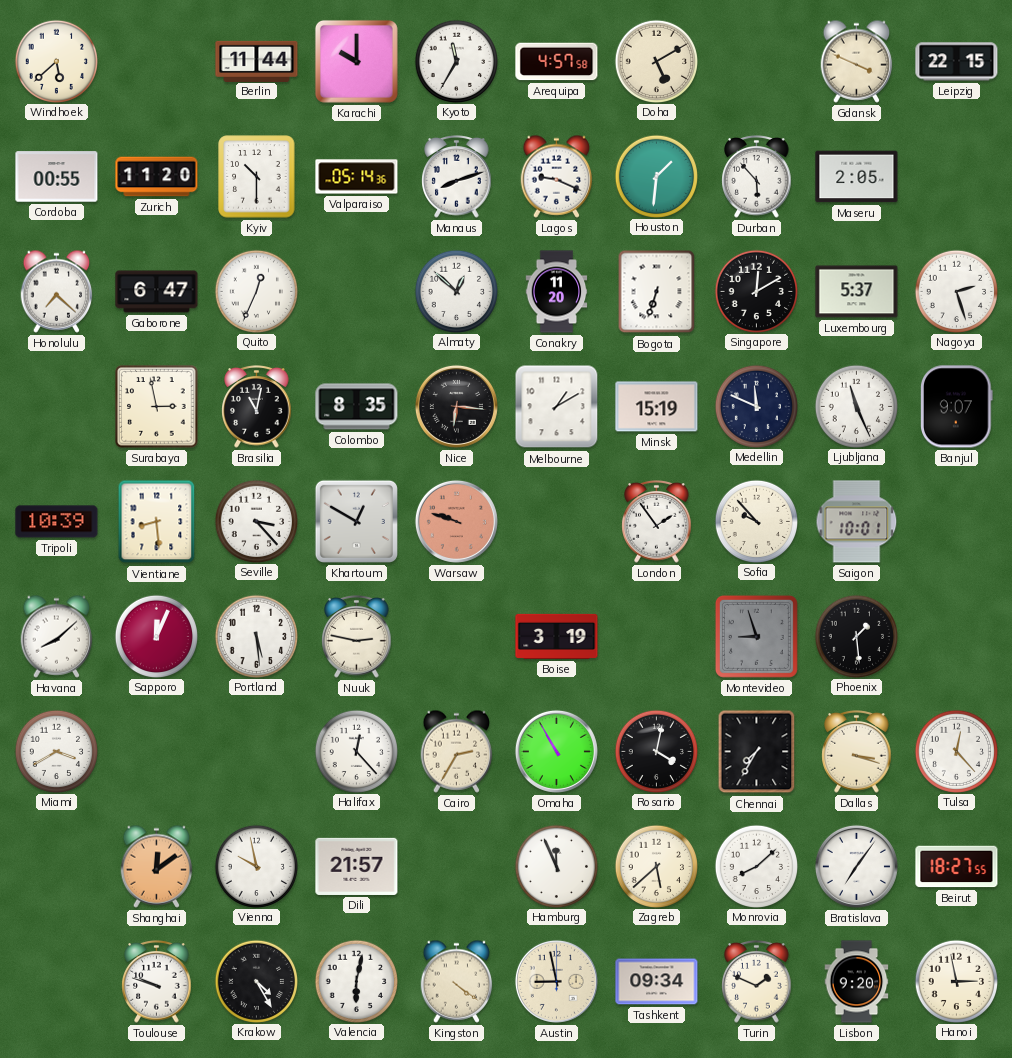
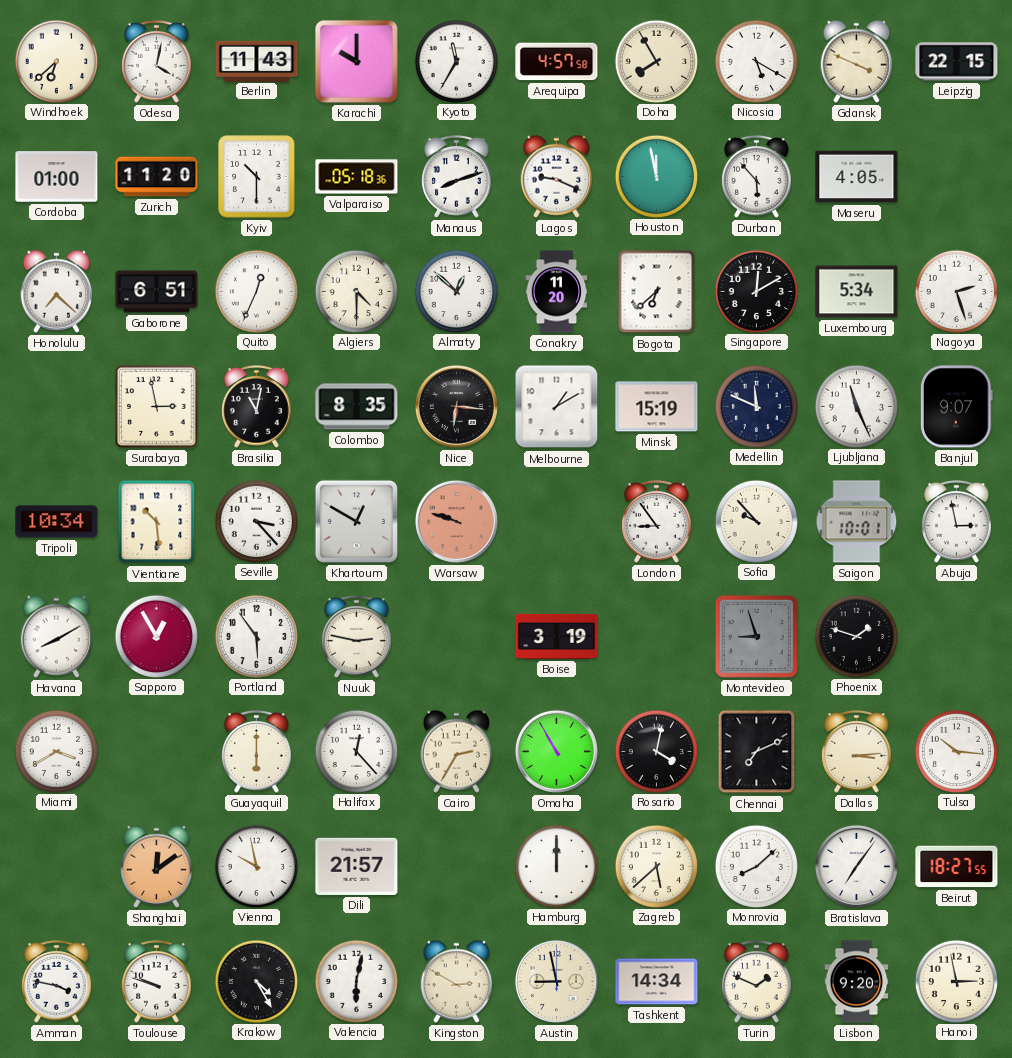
Windhoek: 5:38 -> 6:38 (56, 61)
Odesa: none -> 4:02 (157, 62)
Berlin: 11:44 -> 11:43 (257, 61)
Doha: 5:10 -> 7:55 (656, 61)
Nicosia: none -> 5:20 (756, 61)
Cordoba: 00:55 -> 01:00 (57, 177)
Valparaiso: 05:14 -> 05:18 (357, 177)
Houston: 1:31 -> 11:58 (656, 176)
Maseru: 2:05 -> 4:05 (857, 177)
Gaborone: 6:47 -> 6:51 (157, 292)
Algiers: none -> 4:30 (356, 291)
Bogota: 6:33 -> 6:38 (657, 292)
Luxembourg: 5:37 -> 5:34 (857, 292)
Tripoli: 10:39 -> 10:34 (57, 522)
Vientiane: 8:29 -> 10:29 (157, 522)
London: 1:54 -> 8:54 (657, 522)
Abuja: none -> 2:58 (957, 522)
Havana: 8:08 -> 8:10 (57, 636)
Sapporo: 12:04 -> 12:55 (156, 636)
Portland: 5:29 -> 5:54 (256, 636)
Phoenix: 1:29 -> 1:48 (856, 636)
Guayaquil: none -> 6:00 (257, 752)
Chennai: 7:35 -> 7:11 (757, 752)
Dallas: 3:18 -> 3:14 (857, 752)
Tulsa: 12:23 -> 10:16 (956, 751)
Hamburg: 11:56 -> 12:00 (556, 866)
Amman: none -> 3:47 (57, 982)
Kingston: 4:21 -> 2:50 (457, 981)
Tashkent: 09:34 -> 14:34 (657, 982)
